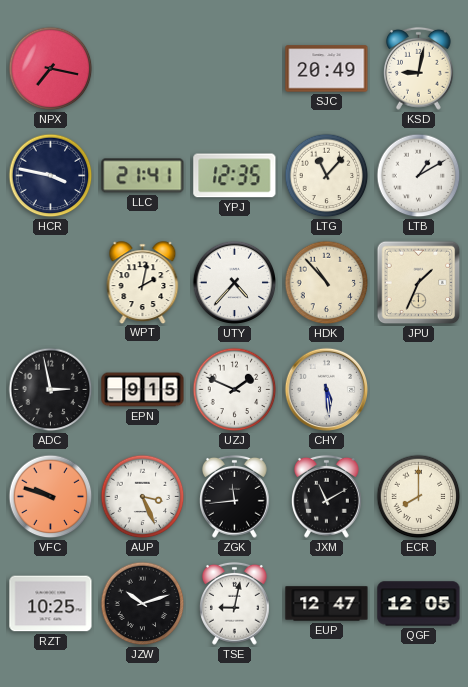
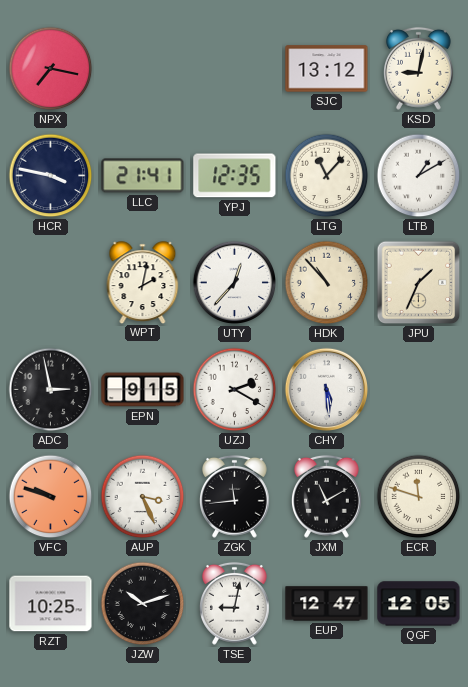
SJC: 20:49 -> 13:12 (327, 69)
UTY: 4:37 -> 12:37 (235, 283)
UZJ: 1:49 -> 2:20 (235, 390)
ECR: 8:00 -> 11:48 (419, 497)
